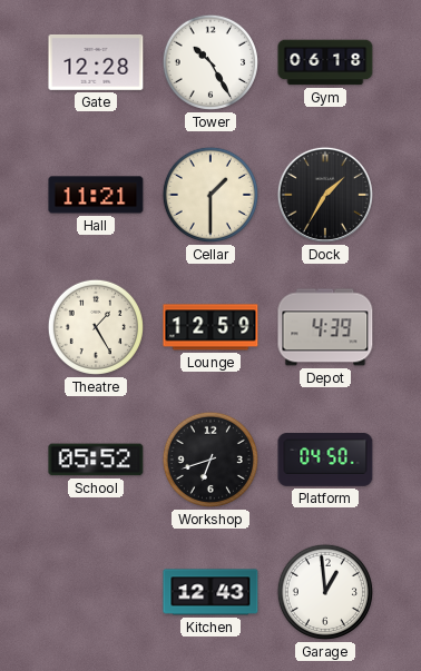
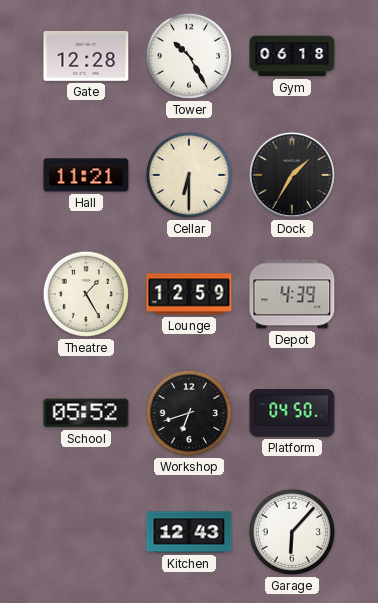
Cellar: 1:30 -> 6:30 (189, 175)
Garage: 12:59 -> 6:07 (292, 532)
